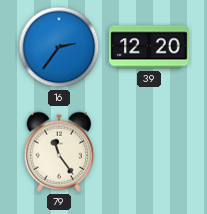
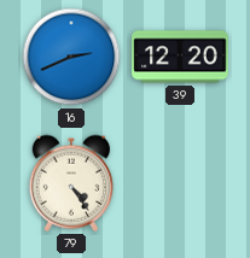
16: 2:36 -> 2:41 (71, 57)
79: 11:24 -> 4:24 (71, 183)
